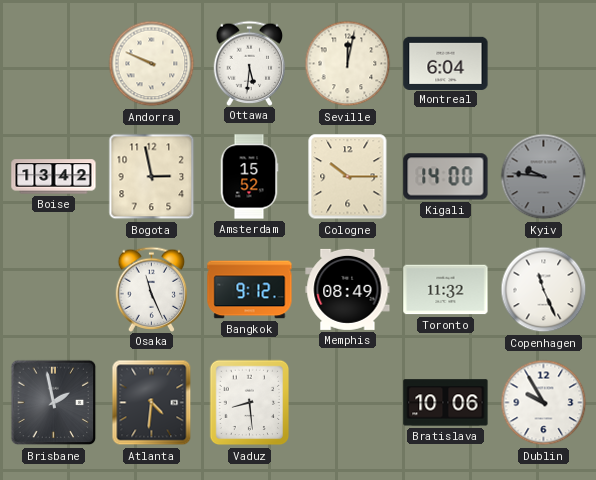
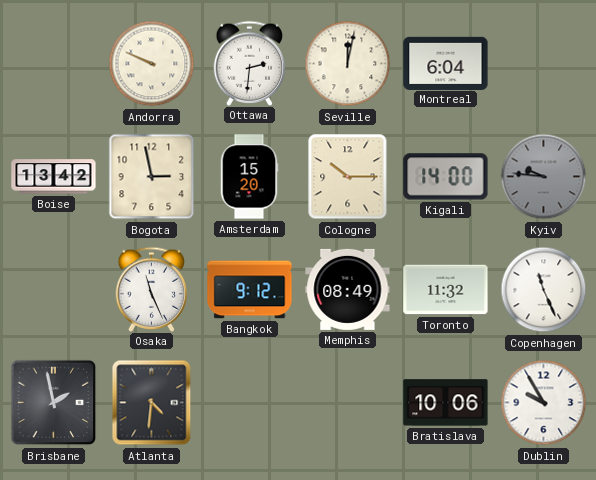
Ottawa: 5:31 -> 2:31 (250, 63)
Amsterdam: 15:52 -> 15:20 (249, 177)
Vaduz: 8:29 -> none (250, 403)
